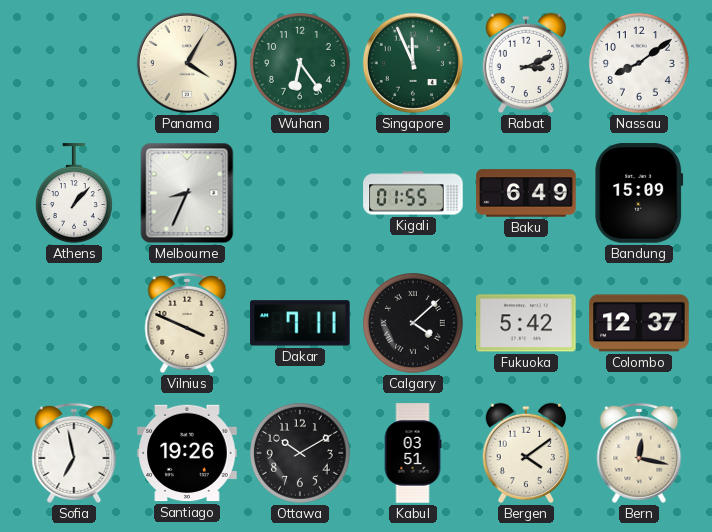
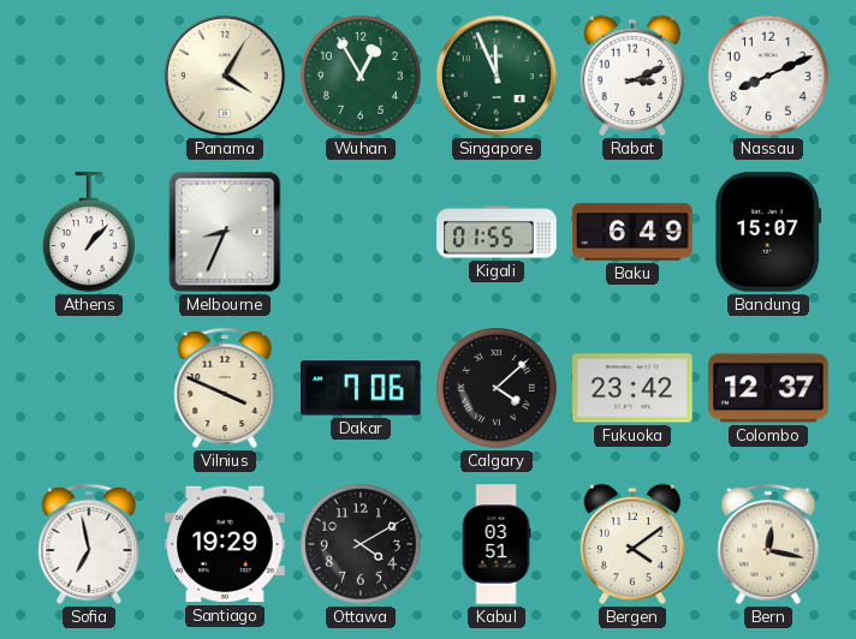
Wuhan: 6:24 -> 12:55 (361, 76)
Nassau: 8:09 -> 8:11 (768, 76)
Bandung: 15:09 -> 15:07 (768, 232)
Dakar: 7:11 -> 7:06 (361, 388)
Fukuoka: 5:42 -> 23:42 (632, 388)
Santiago: 19:26 -> 19:29 (225, 544)
Ottawa: 10:10 -> 4:10 (361, 544)
